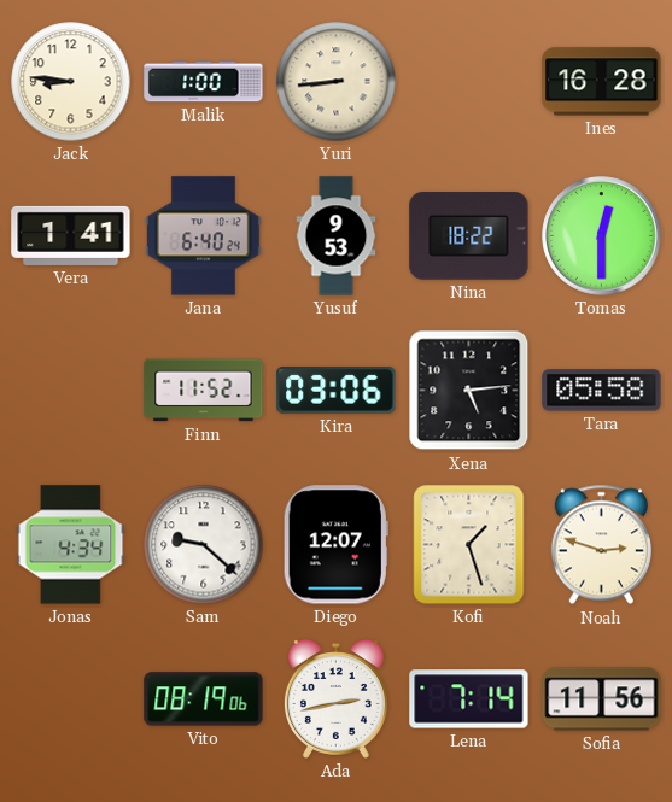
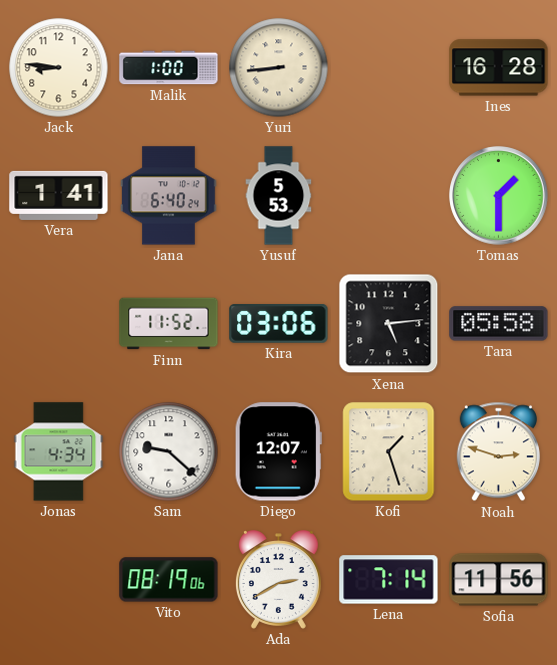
Yusuf: 9:53 -> 5:53 (279, 196)
Nina: 18:22 -> none (469, 236)
Tomas: 12:30 -> 1:30 (499, 196)
Ada: 2:43 -> 2:40 (278, 580)
